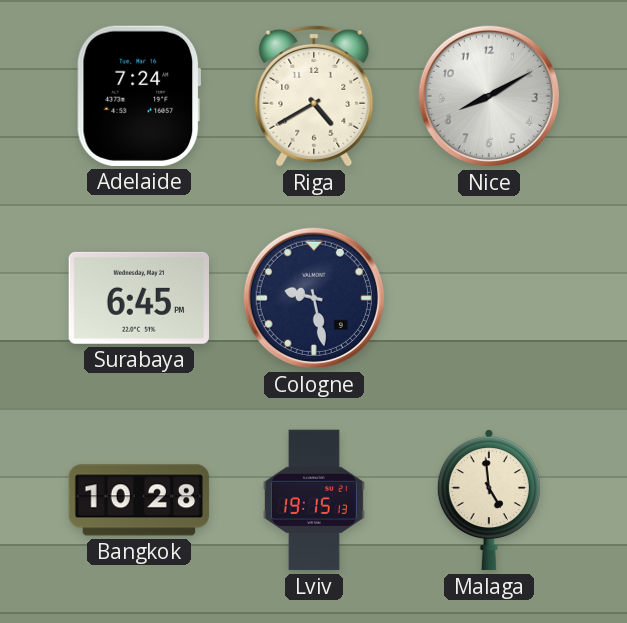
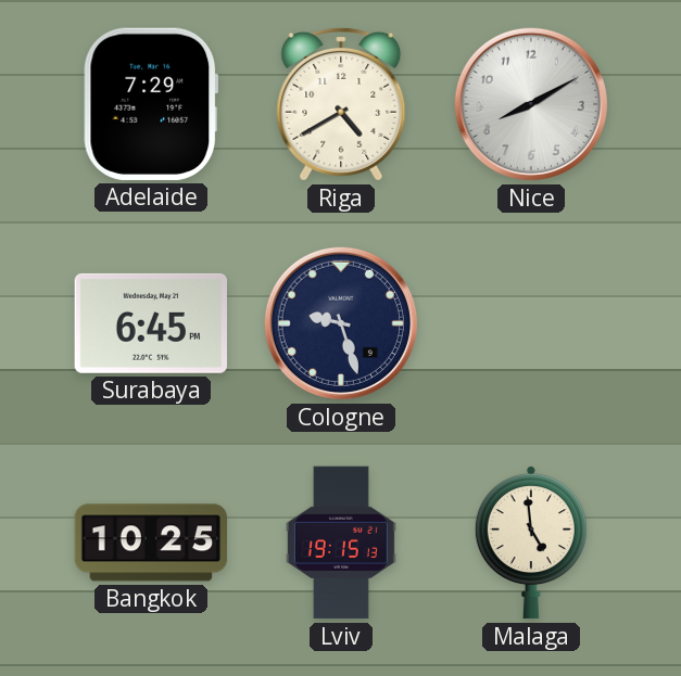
Adelaide: 7:24 -> 7:29 (151, 104)
Cologne: 9:28 -> 9:27 (341, 323)
Bangkok: 10:28 -> 10:25 (151, 543)
